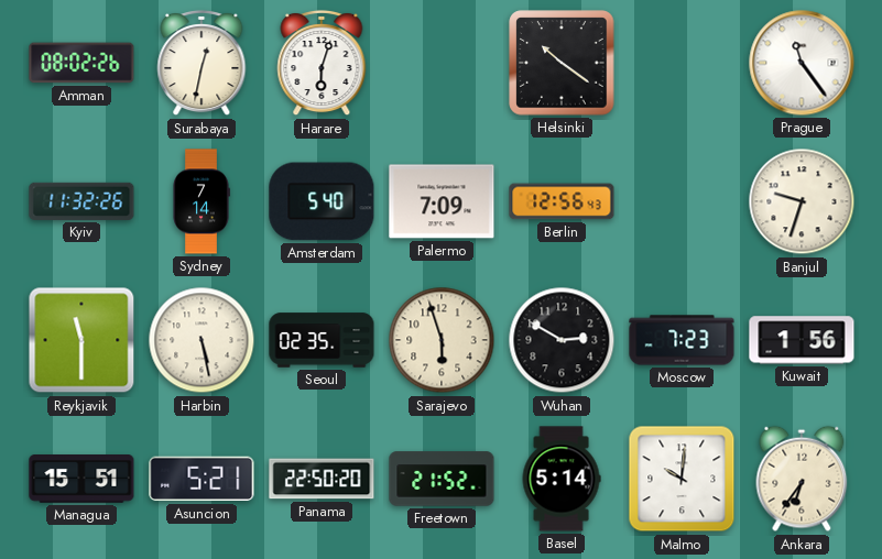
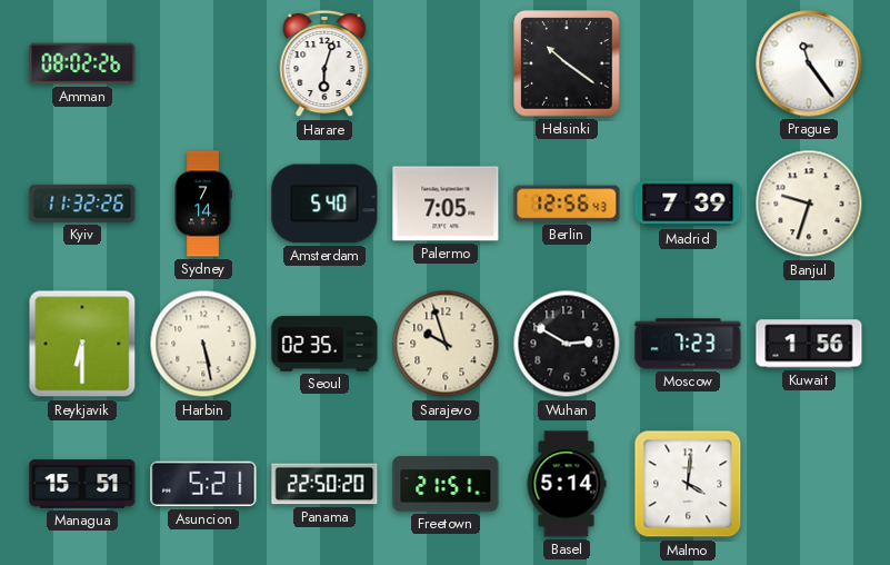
Surabaya: 12:32 -> none (202, 63)
Palermo: 7:09 -> 7:05 (446, 204)
Madrid: none -> 7:39 (688, 204)
Reykjavik: 11:30 -> 6:30 (82, 344)
Sarajevo: 5:57 -> 9:57 (446, 344)
Freetown: 21:52 -> 21:51 (446, 484)
Malmo: 10:01 -> 4:01 (688, 484)
Ankara: 6:36 -> none (802, 479)
